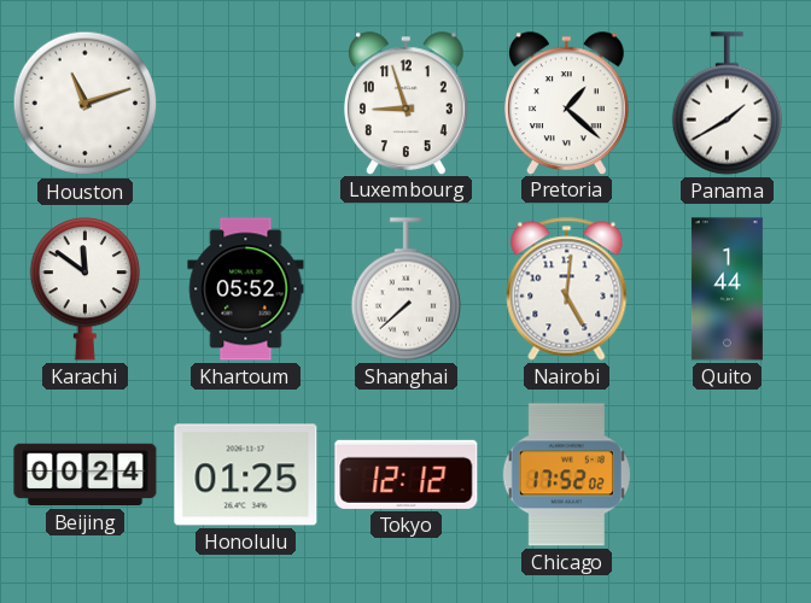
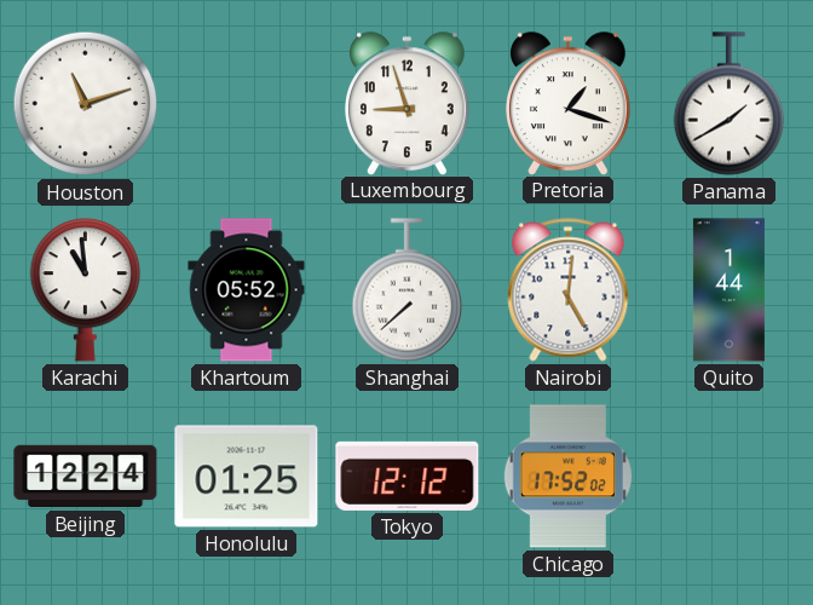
Pretoria: 1:22 -> 1:18 (569, 103)
Karachi: 11:51 -> 10:59 (86, 290)
Beijing: 00:24 -> 12:24 (86, 477)
